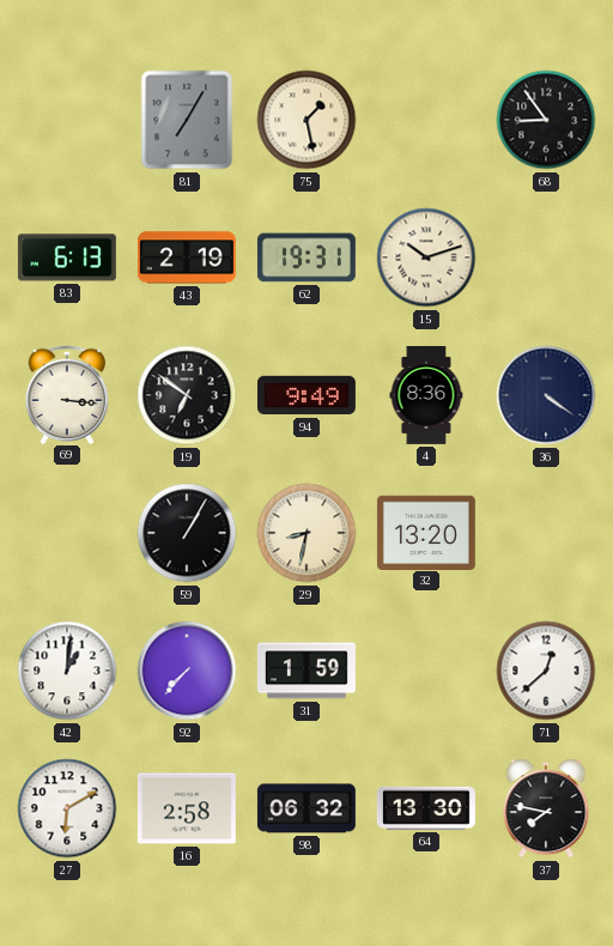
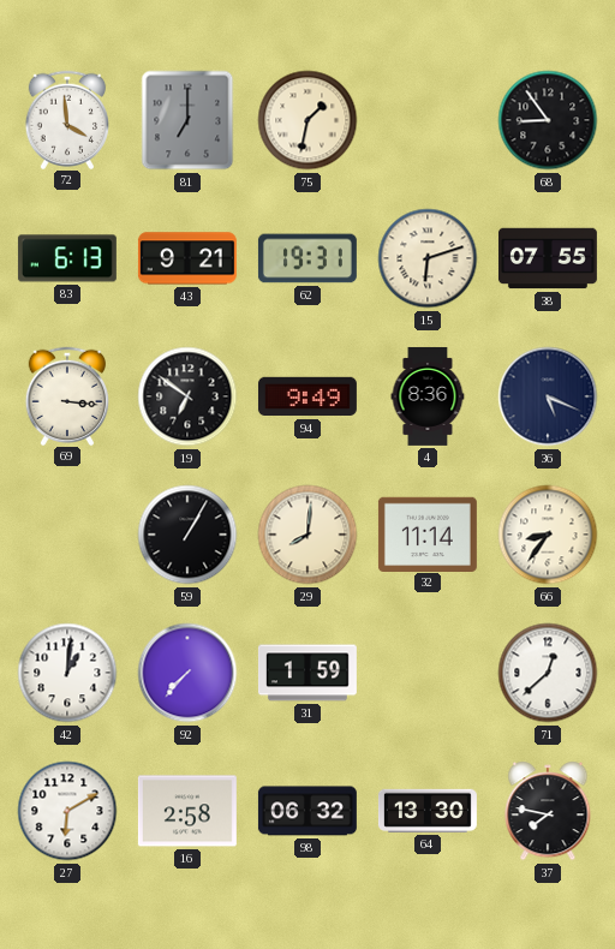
72: none -> 3:59 (66, 119)
81: 7:05 -> 7:00 (187, 120)
75: 1:28 -> 1:32 (307, 120)
43: 2:19 -> 9:21 (187, 258)
15: 10:12 -> 6:12 (428, 258)
38: none -> 07:55 (548, 258)
36: 4:21 -> 5:19 (548, 396)
29: 8:32 -> 8:01 (307, 535)
32: 13:20 -> 11:14 (428, 533)
66: none -> 8:36 (548, 535)
